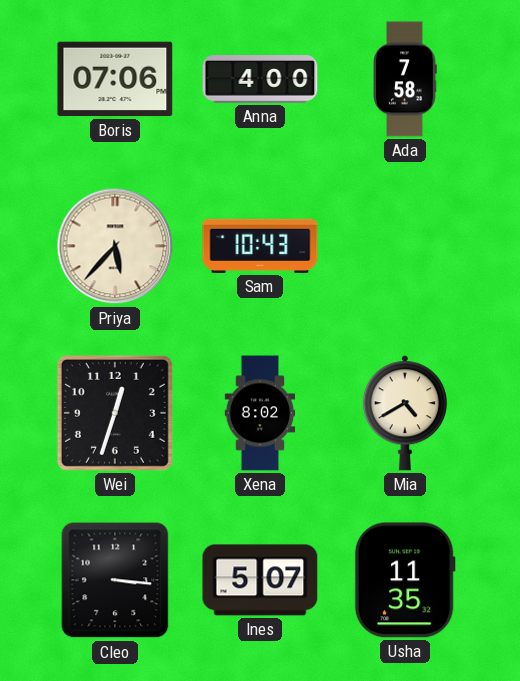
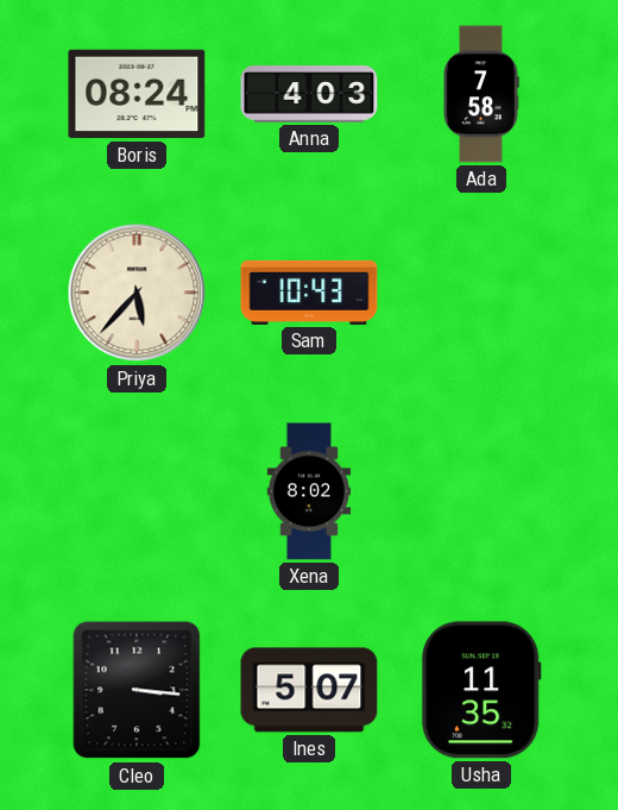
Boris: 07:06 -> 08:24 (137, 94)
Anna: 4:00 -> 4:03 (309, 94)
Wei: 12:33 -> none (115, 413)
Mia: 4:40 -> none (405, 413)
